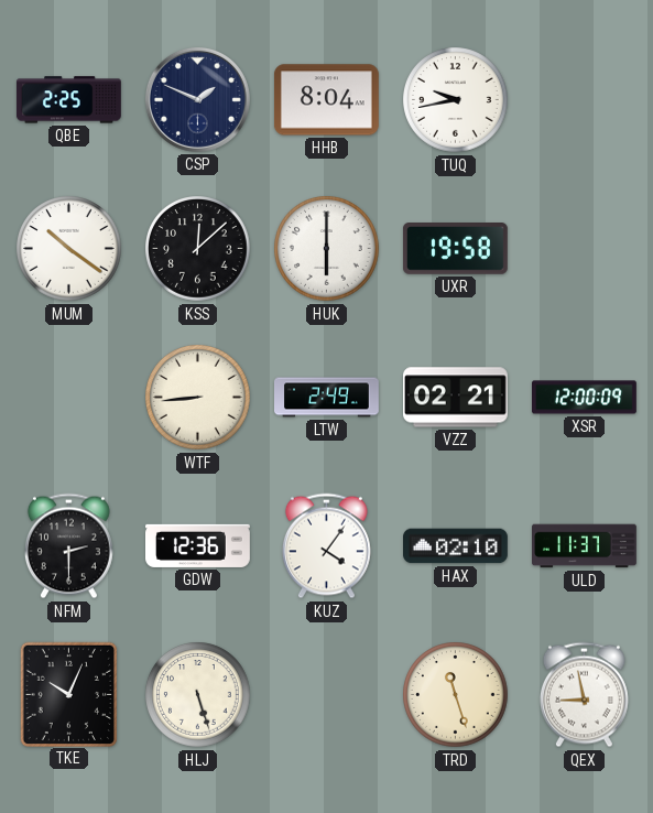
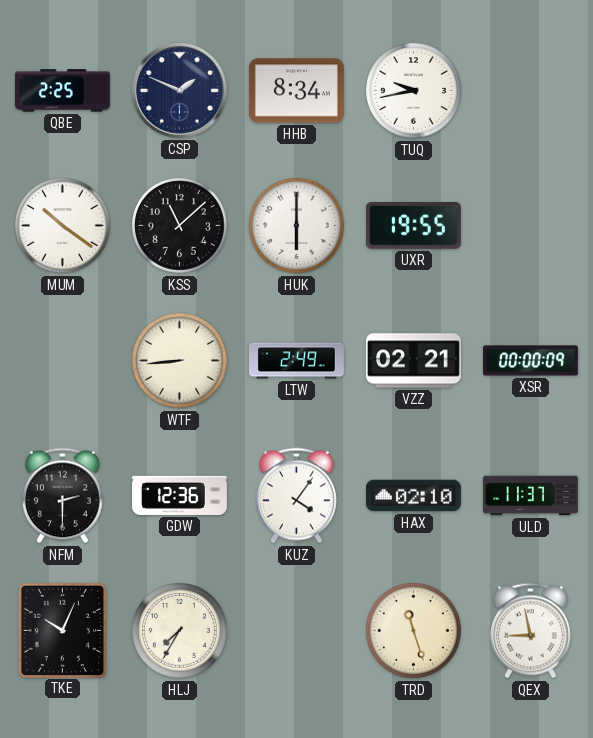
HHB: 8:04 -> 8:34 (296, 91)
KSS: 12:08 -> 11:08 (180, 226)
UXR: 19:58 -> 19:55 (413, 226)
XSR: 12:00 -> 00:00 (531, 361)
HLJ: 5:27 -> 7:35 (180, 631)
